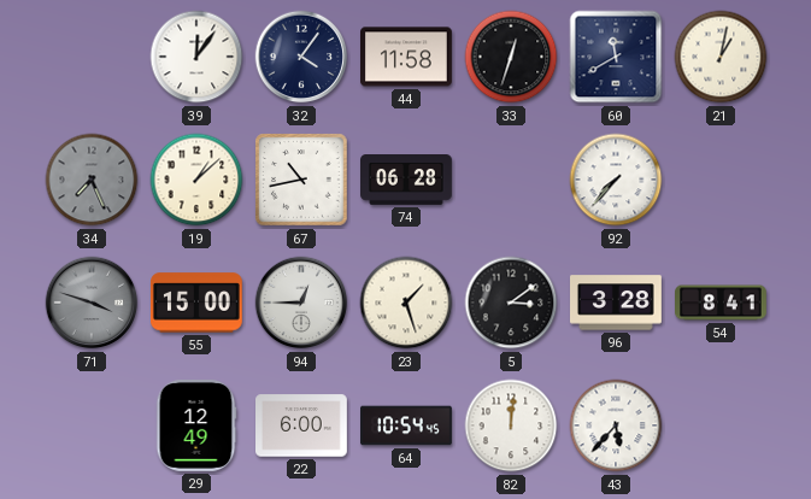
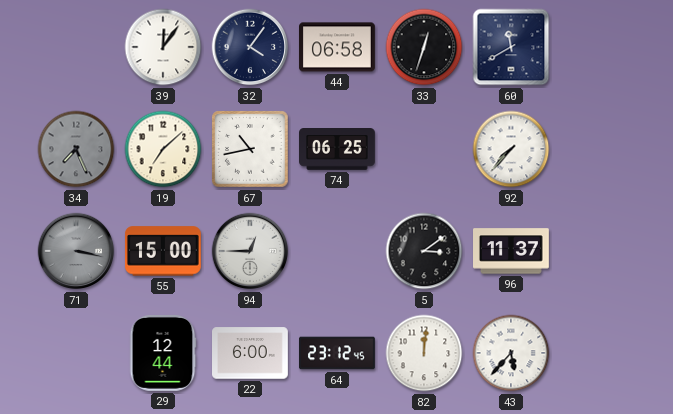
44: 11:58 -> 06:58 (338, 47)
21: 1:02 -> none (721, 57)
19: 1:08 -> 7:08 (163, 149)
74: 06:28 -> 06:25 (338, 149)
71: 3:48 -> 3:17 (76, 251)
23: 1:27 -> none (406, 303)
96: 3:28 -> 11:37 (512, 251)
54: 8:41 -> none (722, 303)
29: 12:49 -> 12:44 (163, 354)
64: 10:54 -> 23:12 (338, 353)
